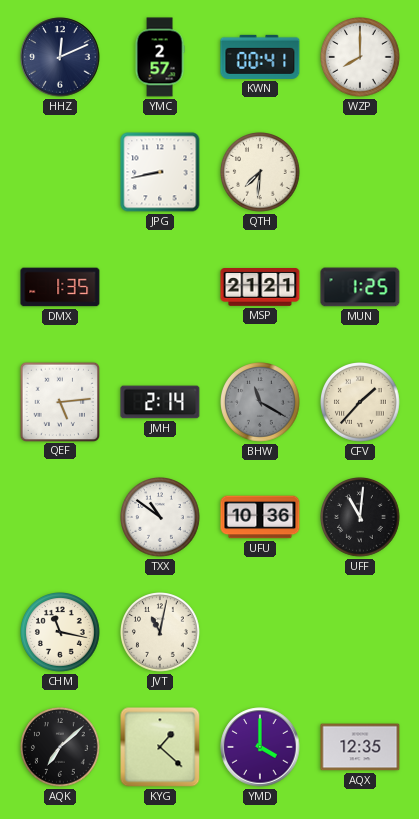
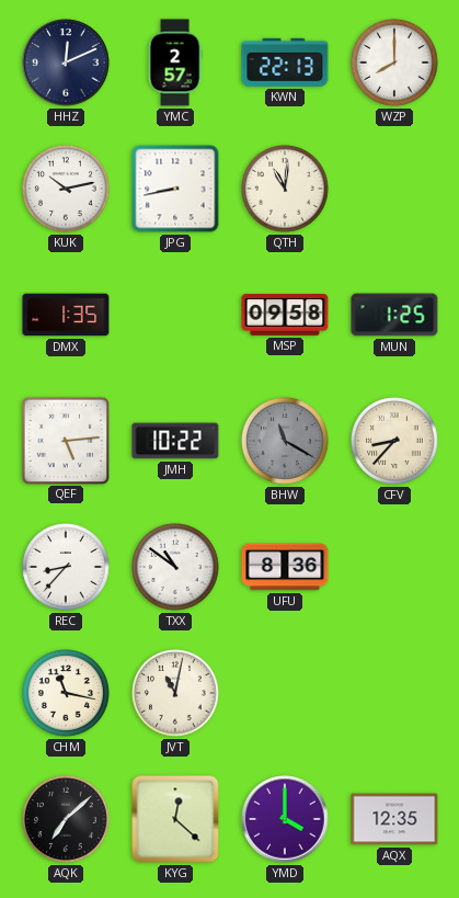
KWN: 00:41 -> 22:13 (285, 62)
KUK: none -> 10:13 (67, 190)
QTH: 7:31 -> 11:01 (286, 190)
MSP: 21:21 -> 09:58 (285, 316)
JMH: 2:14 -> 10:22 (175, 441)
CFV: 1:37 -> 8:37 (395, 442)
REC: none -> 8:37 (67, 568)
UFU: 10:36 -> 8:36 (285, 567)
UFF: 11:01 -> none (361, 518)
KYG: 1:22 -> 12:22 (175, 819)
